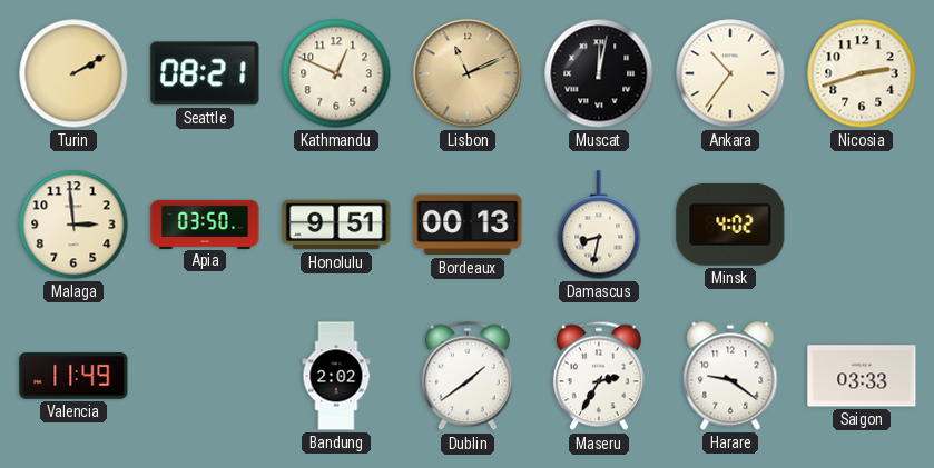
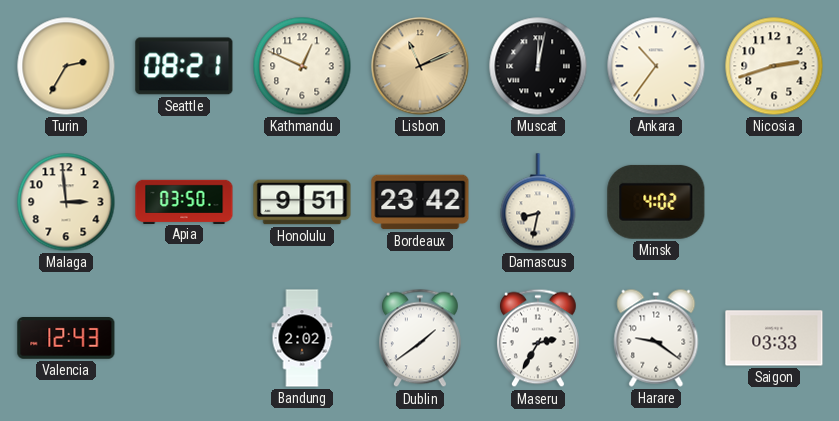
Turin: 2:10 -> 2:35 (66, 66)
Bordeaux: 00:13 -> 23:42 (420, 202)
Valencia: 11:49 -> 12:43 (66, 339)
